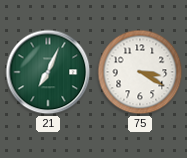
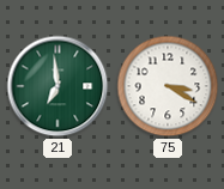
21: 7:04 -> 6:59 (57, 86)
